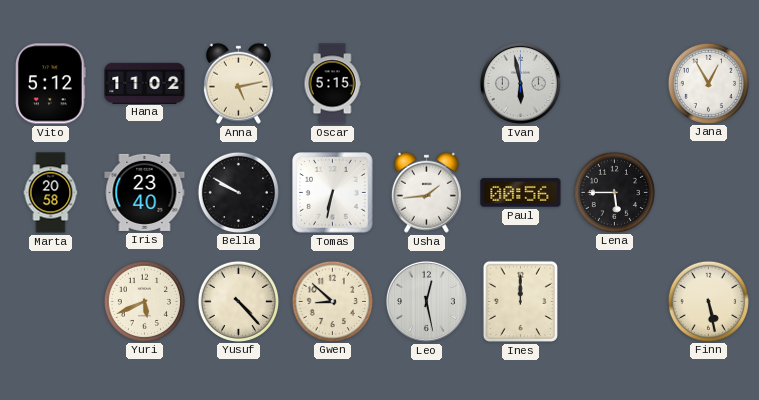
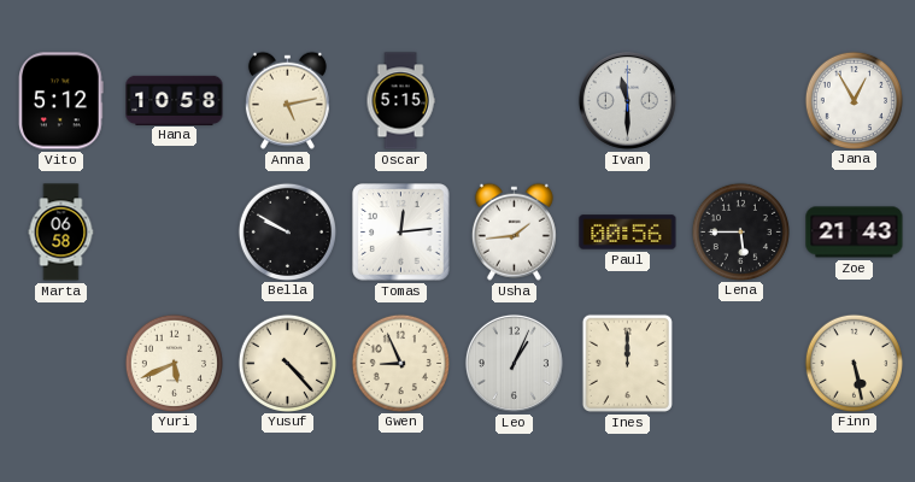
Hana: 11:02 -> 10:58 (175, 100)
Ivan: 5:58 -> 11:30 (627, 100)
Marta: 20:58 -> 06:58 (61, 233)
Iris: 23:40 -> none (145, 192)
Tomas: 6:32 -> 12:14 (401, 233)
Zoe: none -> 21:43 (855, 233)
Gwen: 8:52 -> 8:56 (400, 363)
Leo: 12:28 -> 1:04 (514, 363)
